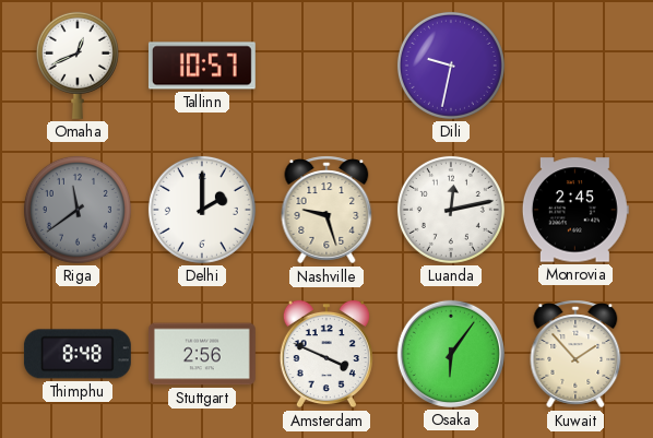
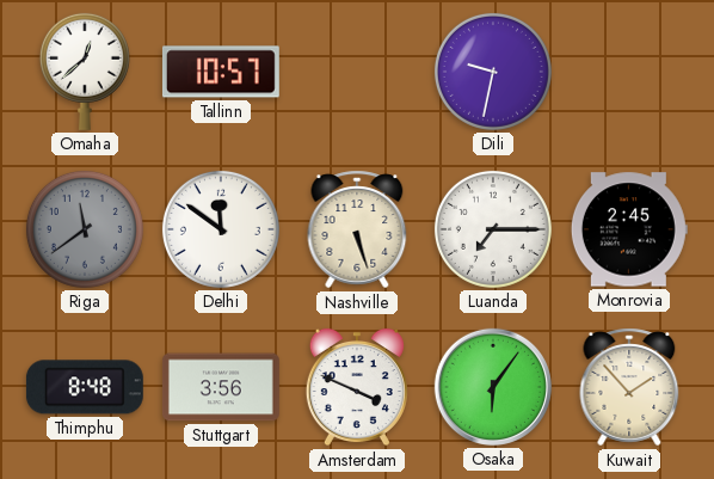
Omaha: 12:41 -> 12:38 (85, 72)
Delhi: 2:00 -> 11:51 (221, 229)
Nashville: 9:27 -> 5:27 (357, 229)
Luanda: 12:13 -> 7:15 (493, 229)
Stuttgart: 2:56 -> 3:56 (221, 387)
